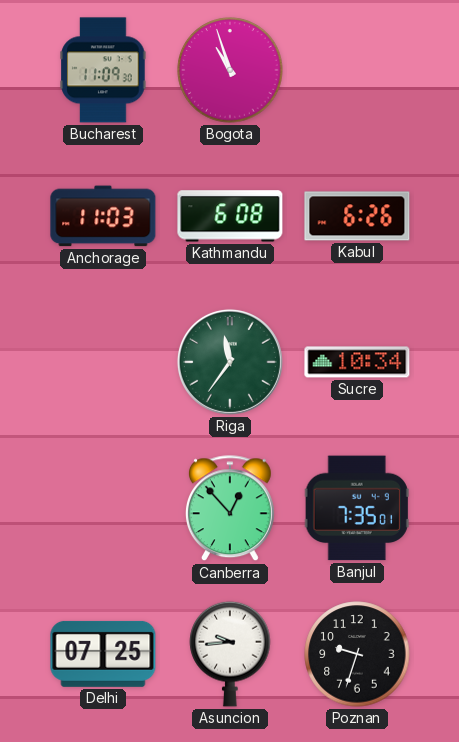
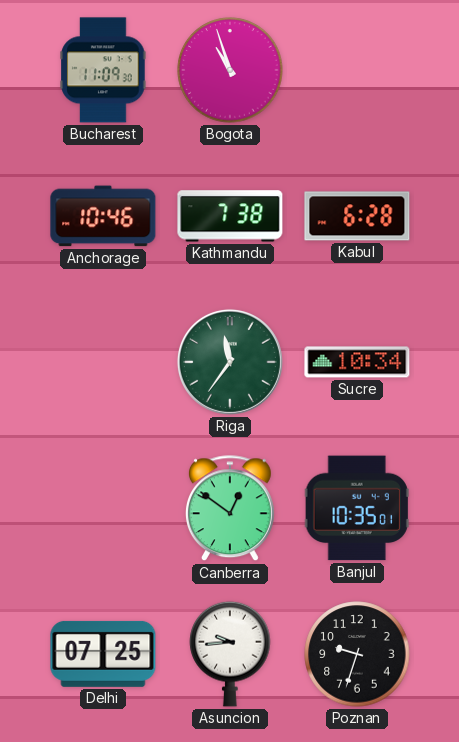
Anchorage: 11:03 -> 10:46 (103, 216)
Kathmandu: 6:08 -> 7:38 (230, 216)
Kabul: 6:26 -> 6:28 (357, 216)
Canberra: 12:53 -> 12:51 (230, 509)
Banjul: 7:35 -> 10:35 (357, 508)
